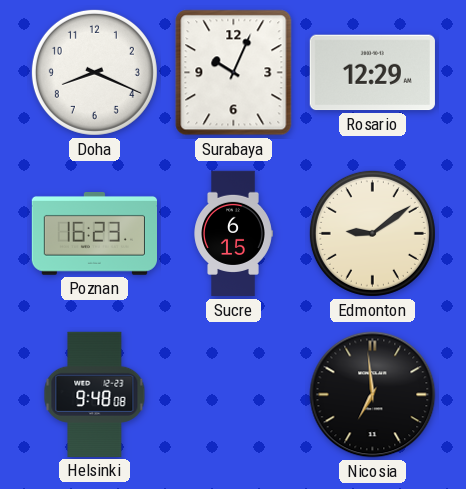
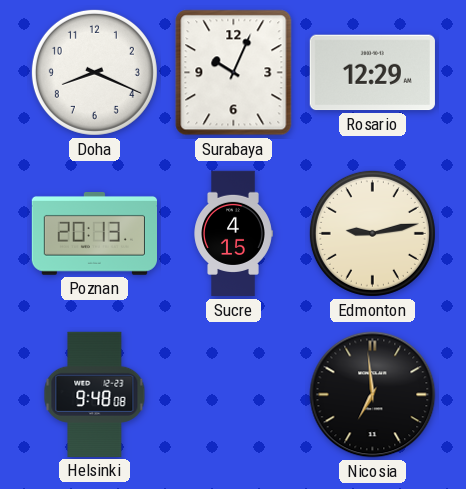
Poznan: 16:23 -> 20:13 (94, 234)
Sucre: 6:15 -> 4:15 (233, 234)
Edmonton: 9:09 -> 9:13 (372, 233)
